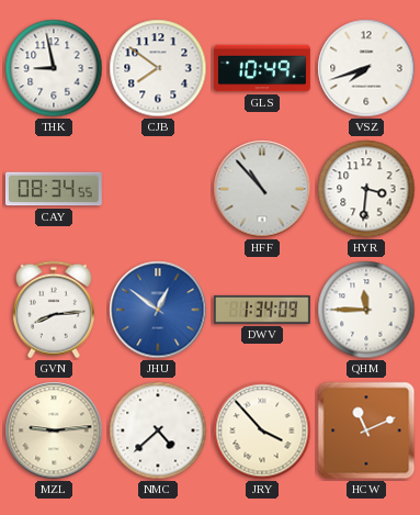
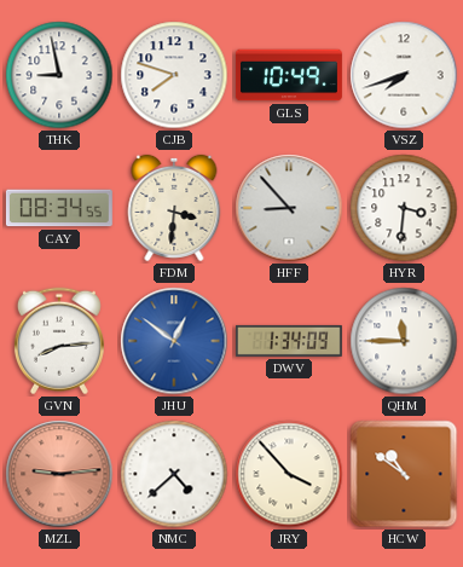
CJB: 7:51 -> 7:48 (174, 75)
FDM: none -> 3:31 (174, 208)
HFF: 10:53 -> 8:53 (289, 208)
MZL dial: cream -> salmon (59, 474)
HCW: 11:11 -> 10:51 (404, 474)
